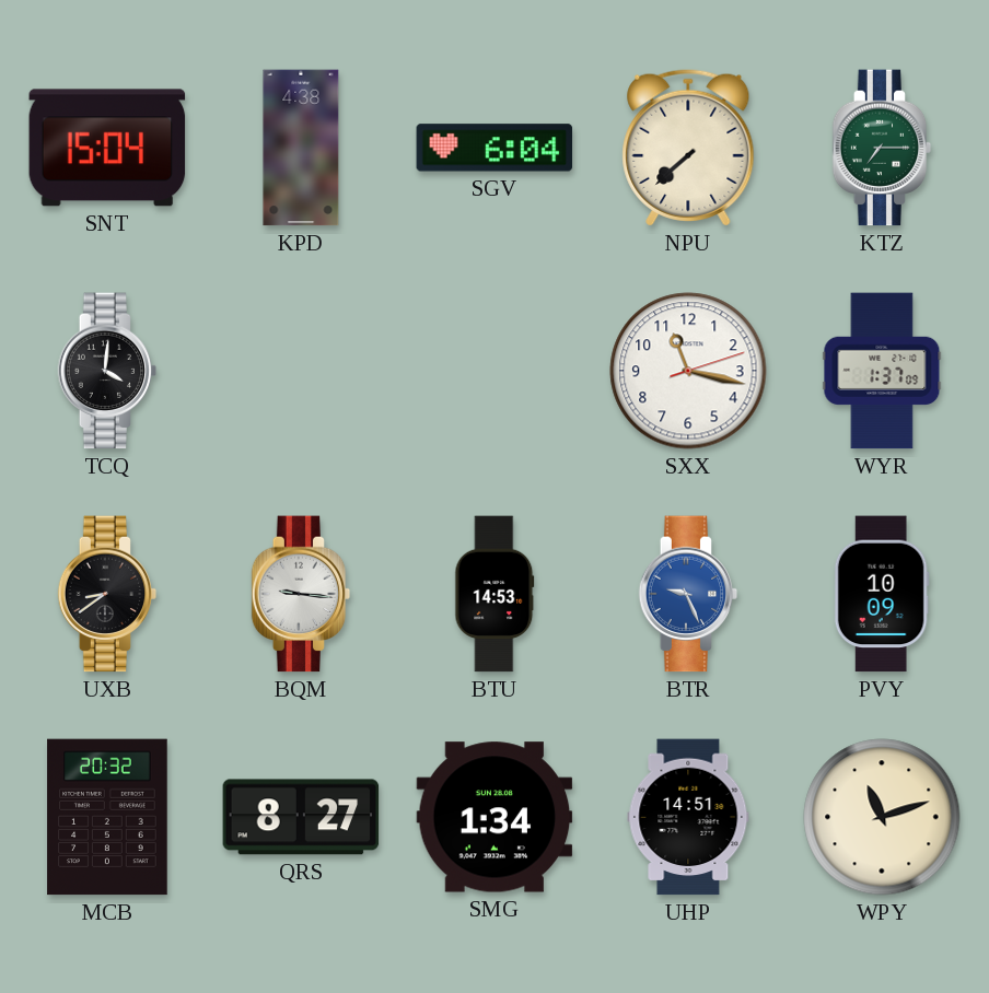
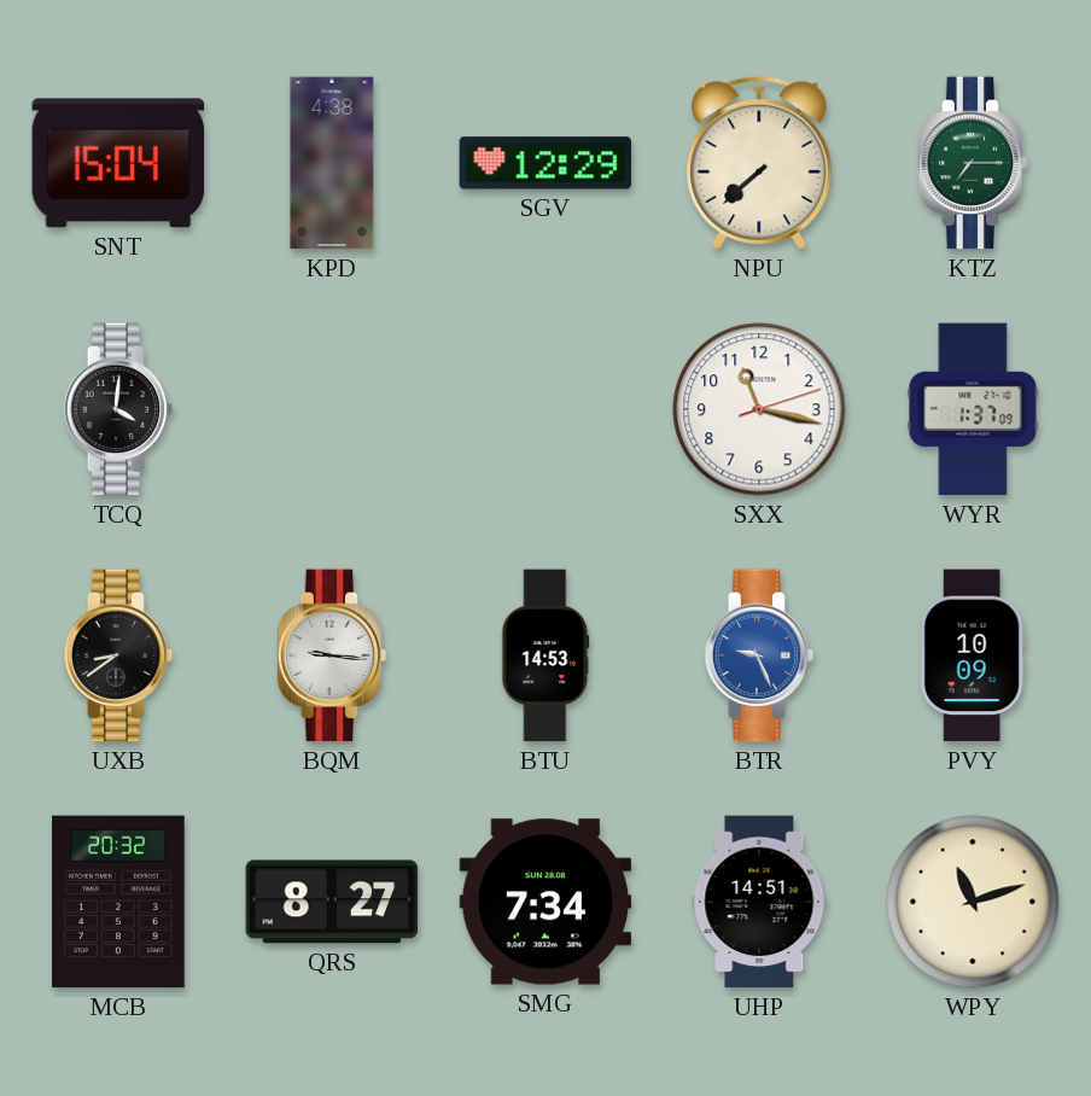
SGV: 6:04 -> 12:29 (545, 163)
SMG: 1:34 -> 7:34 (545, 902)
